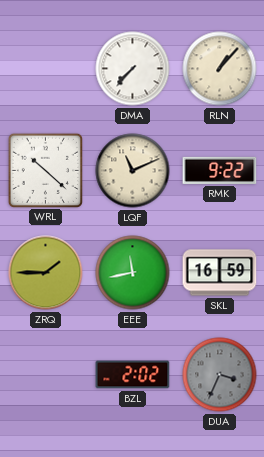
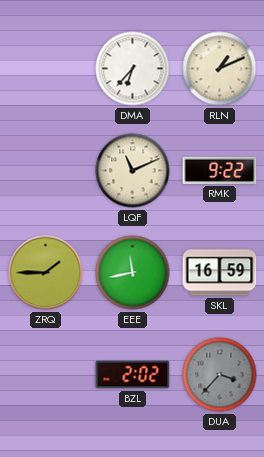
DMA: 7:37 -> 6:37 (133, 69)
RLN: 1:07 -> 1:11 (220, 69)
WRL: 10:22 -> none (45, 170)
DUA: 3:34 -> 3:37 (220, 375)
